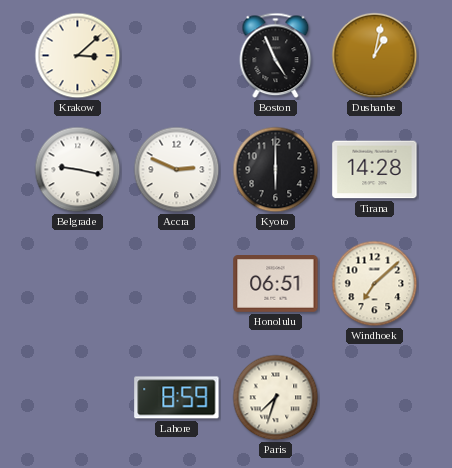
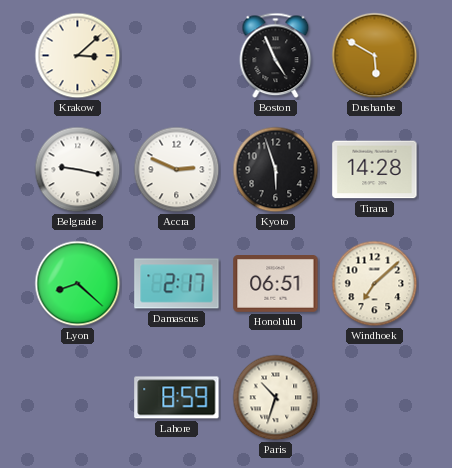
Dushanbe: 1:02 -> 5:50 (375, 56)
Kyoto: 6:00 -> 5:57 (276, 170)
Lyon: none -> 8:22 (78, 284)
Damascus: none -> 2:17 (177, 284)
Paris: 7:33 -> 10:33 (276, 398)
